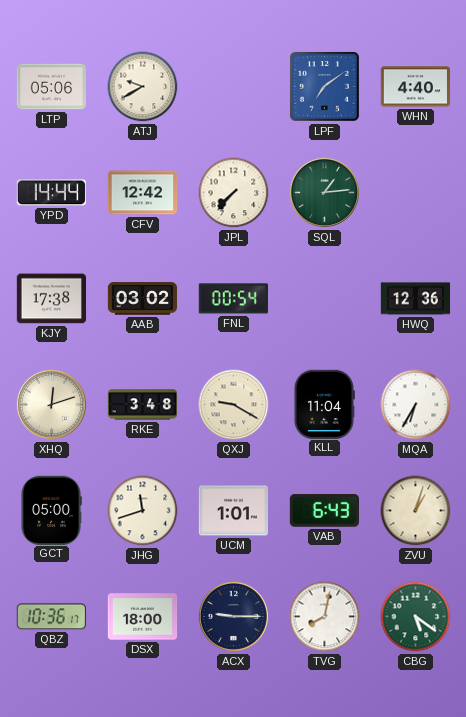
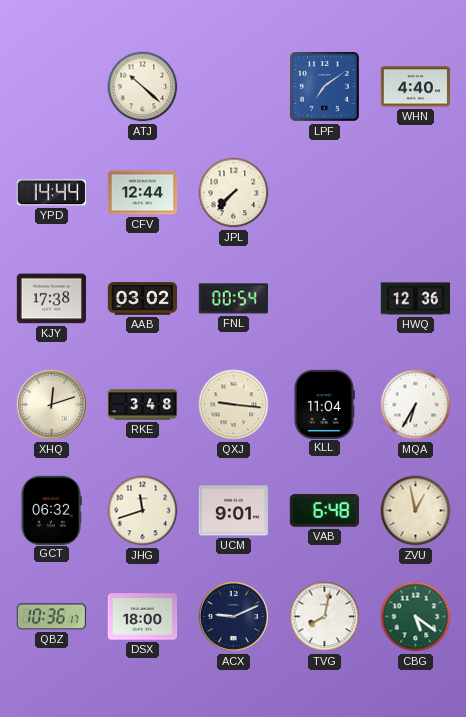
LTP: 05:06 -> none (52, 87)
ATJ: 9:40 -> 10:22 (143, 87)
CFV: 12:42 -> 12:44 (143, 193)
SQL: 1:14 -> none (324, 192)
QXJ: 9:20 -> 9:16 (234, 405)
GCT: 05:00 -> 06:32 (51, 510)
UCM: 1:01 -> 9:01 (233, 511)
VAB: 6:43 -> 6:48 (324, 511)
ZVU: 1:03 -> 12:58 (416, 511)
ACX: 9:15 -> 9:11 (233, 616)
